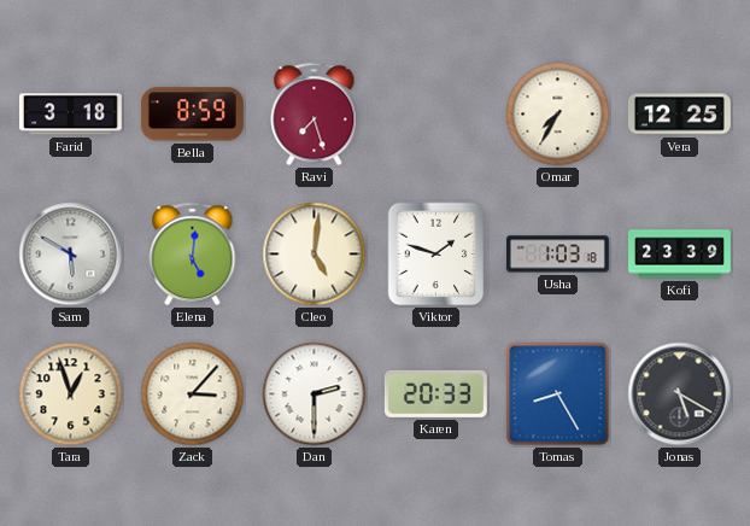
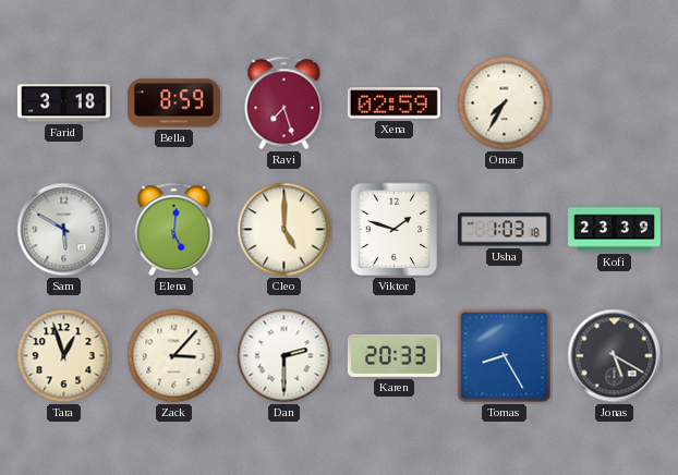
Xena: none -> 02:59 (394, 103)
Vera: 12:25 -> none (679, 115)
Cleo: 5:01 -> 5:00 (284, 230)
